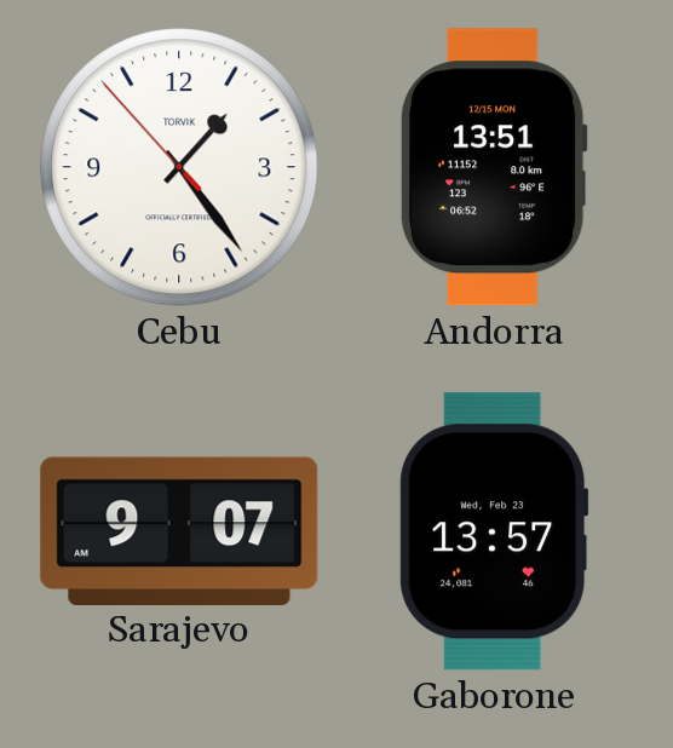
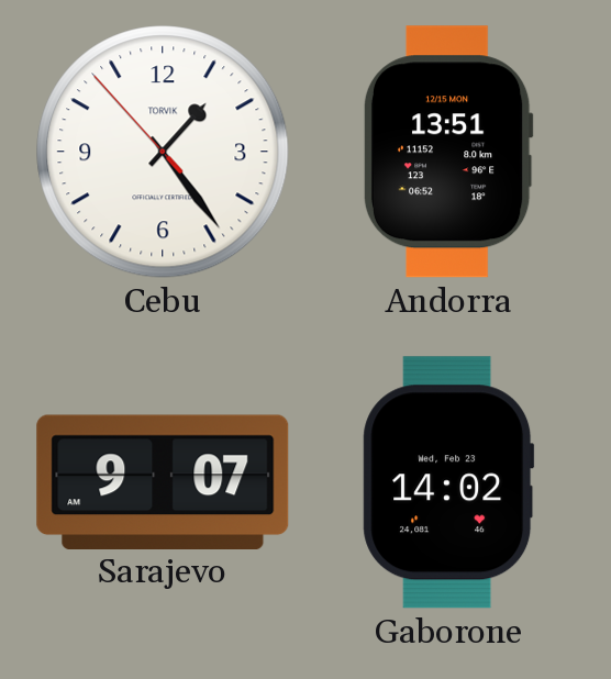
Gaborone: 13:57 -> 14:02 (448, 482)
